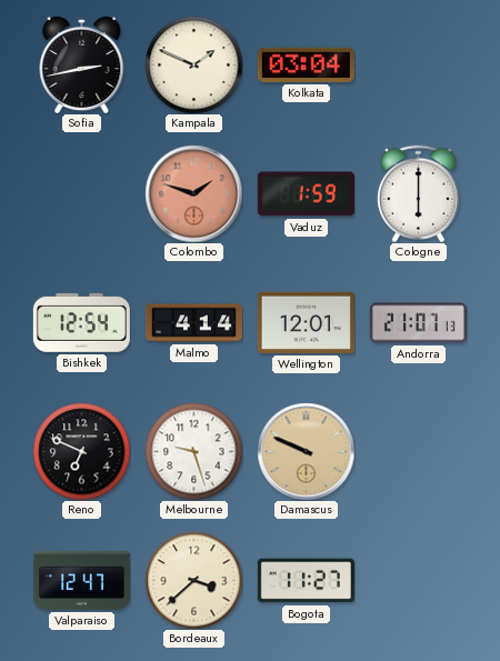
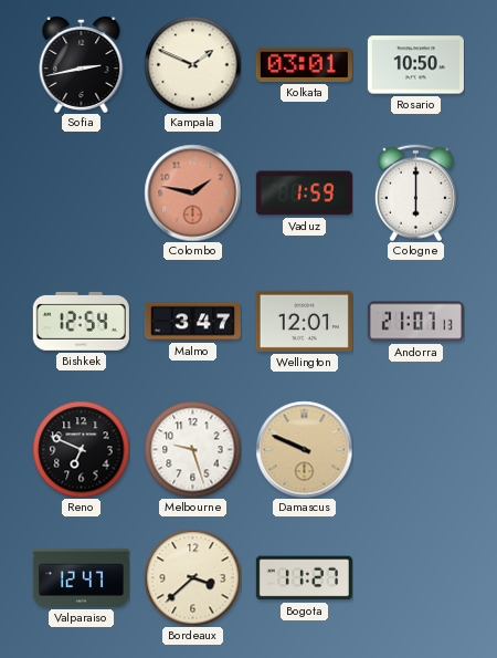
Kolkata: 03:04 -> 03:01 (304, 64)
Rosario: none -> 10:50 (415, 65)
Colombo: 1:48 -> 1:47 (192, 192)
Malmo: 4:14 -> 3:47 (192, 322)
